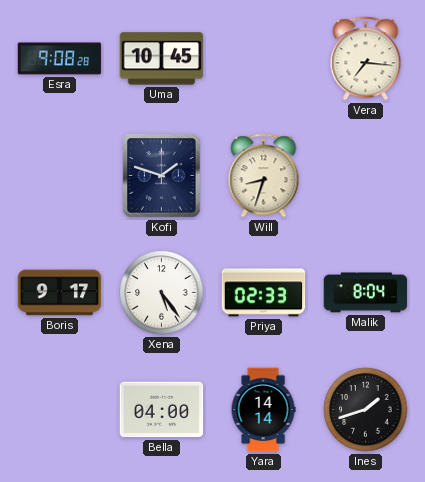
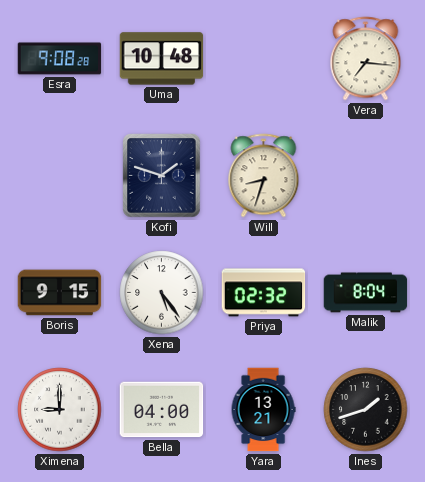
Uma: 10:45 -> 10:48 (162, 59)
Boris: 9:17 -> 9:15 (60, 293)
Priya: 02:33 -> 02:32 (264, 293)
Ximena: none -> 9:00 (60, 410)
Yara: 14:14 -> 13:21 (263, 410)
